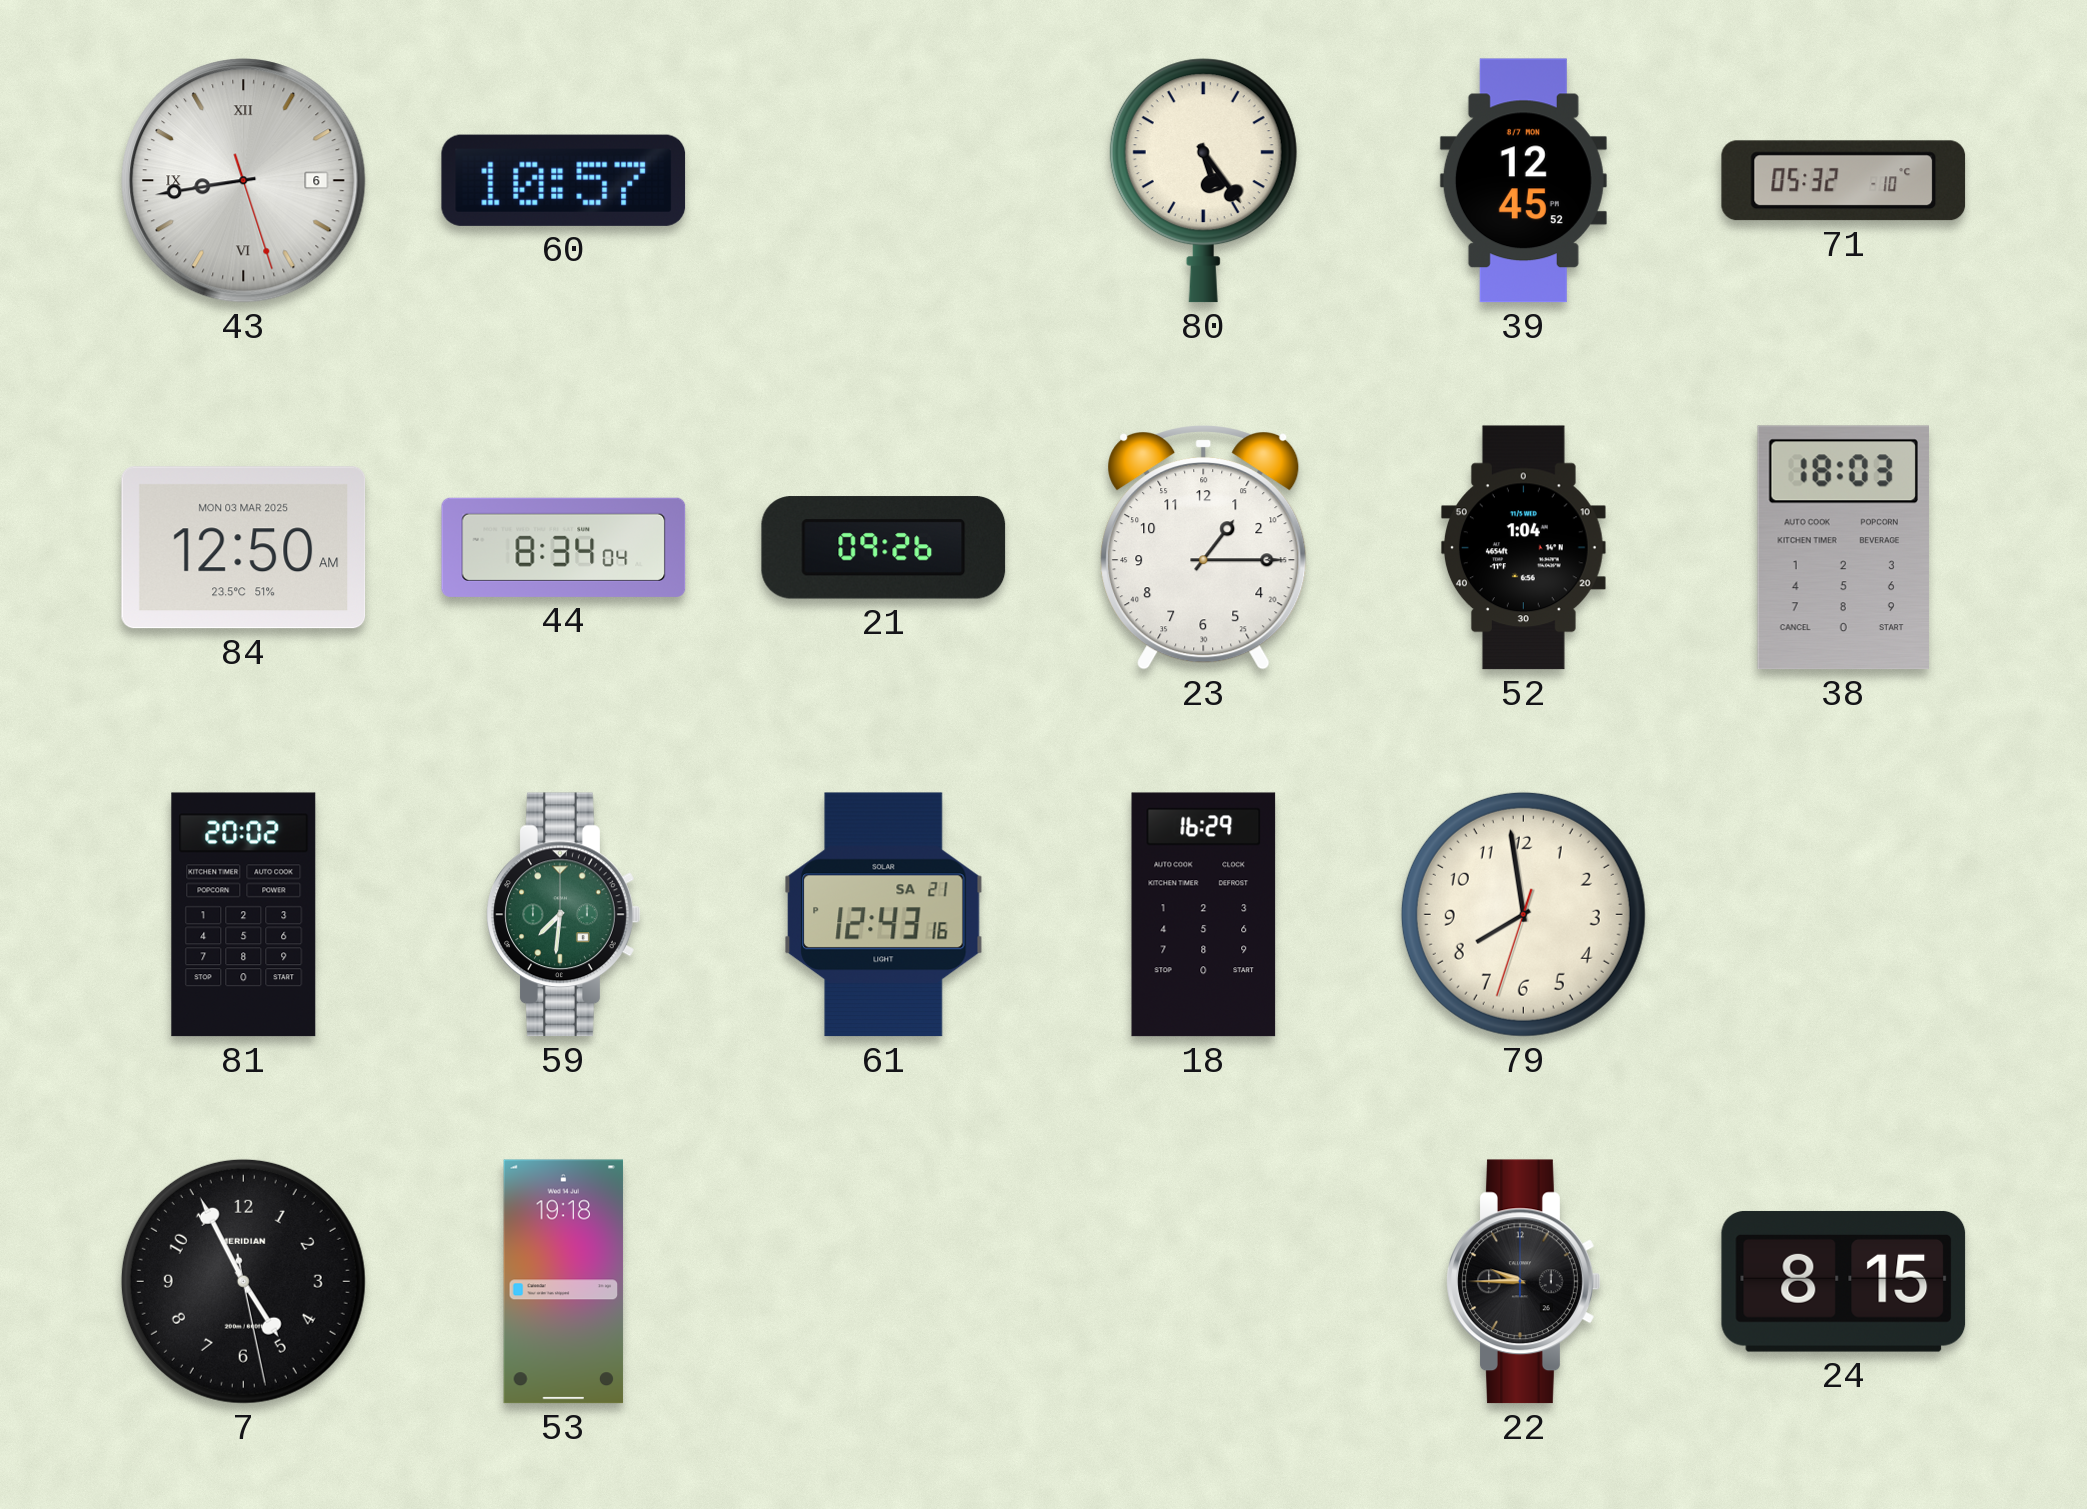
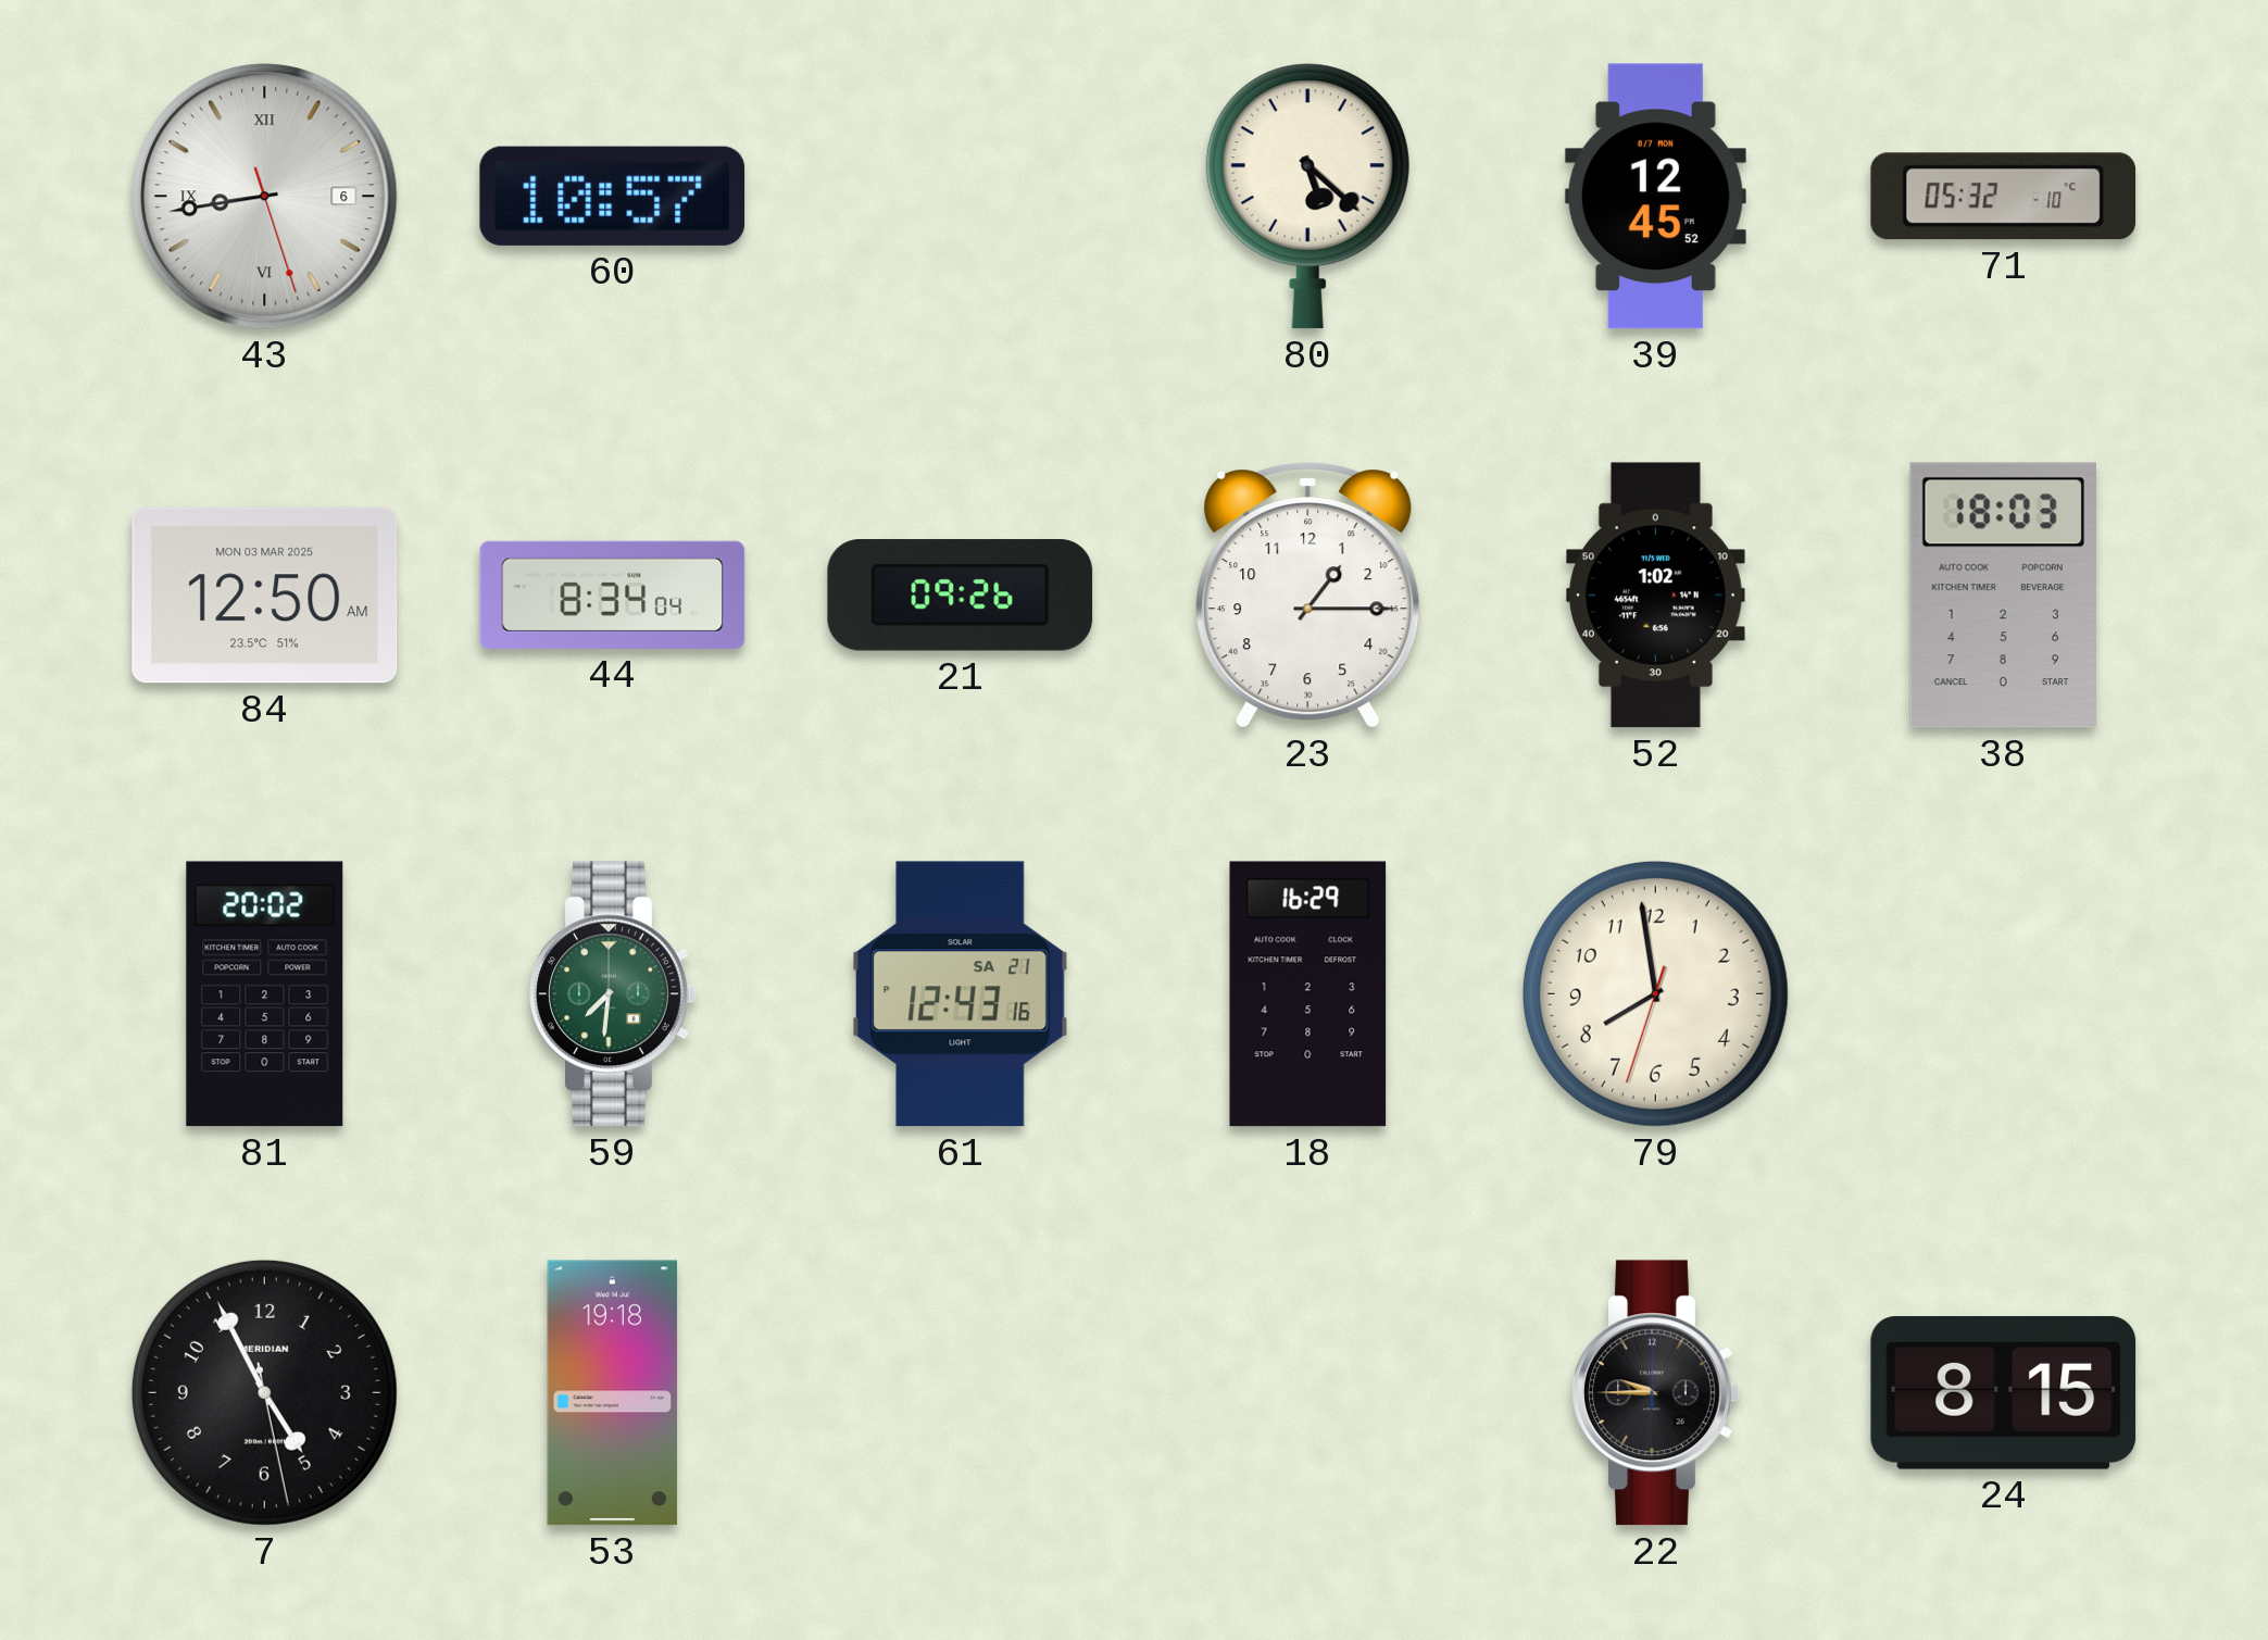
80: 5:24 -> 5:22 (1307, 197)
52: 1:04 -> 1:02 (1655, 596)
